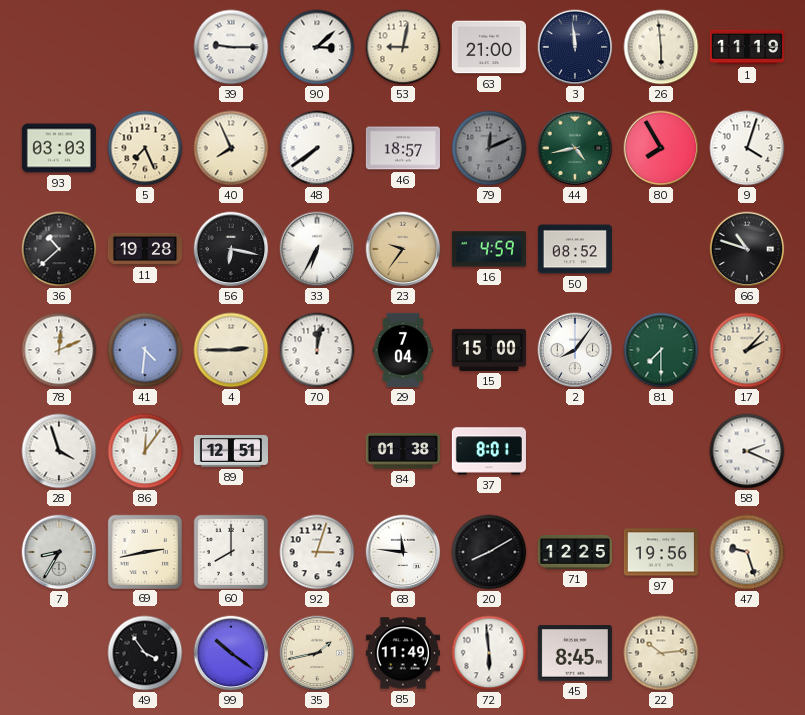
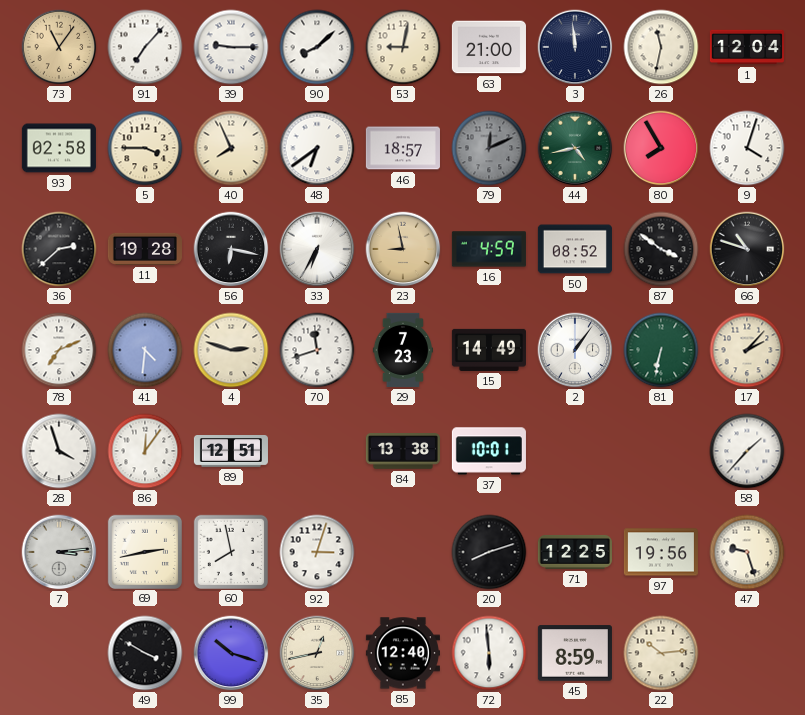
73: none -> 11:06 (59, 47)
91: none -> 7:07 (145, 47)
90: 3:08 -> 8:08 (317, 47)
26: 5:59 -> 11:32 (661, 47)
1: 11:19 -> 12:04 (747, 47)
93: 03:03 -> 02:58 (59, 148)
5: 7:26 -> 3:45 (145, 148)
48: 7:39 -> 6:39 (317, 148)
36: 10:38 -> 2:38 (59, 249)
23: 9:36 -> 8:58 (403, 249)
87: none -> 3:51 (661, 249)
78: 12:11 -> 7:11 (59, 350)
4: 2:45 -> 2:48 (231, 350)
70: 12:02 -> 11:42 (317, 350)
29: 7:04 -> 7:23 (403, 350)
15: 15:00 -> 14:49 (489, 350)
2: 8:06 -> 1:06 (575, 350)
81: 7:30 -> 6:32 (661, 350)
84: 01:38 -> 13:38 (403, 451)
37: 8:01 -> 10:01 (489, 451)
58: 2:19 -> 1:37 (747, 451)
7: 8:35 -> 3:14 (59, 552)
60: 8:00 -> 7:58 (230, 551)
68: 11:46 -> none (403, 552)
20: 8:10 -> 8:12 (489, 552)
49: 3:54 -> 3:50 (145, 653)
99: 10:21 -> 10:18 (231, 653)
35: 1:43 -> 12:43 (317, 653)
85: 11:49 -> 12:40 (403, 653)
45: 8:45 -> 8:59 (575, 653)
